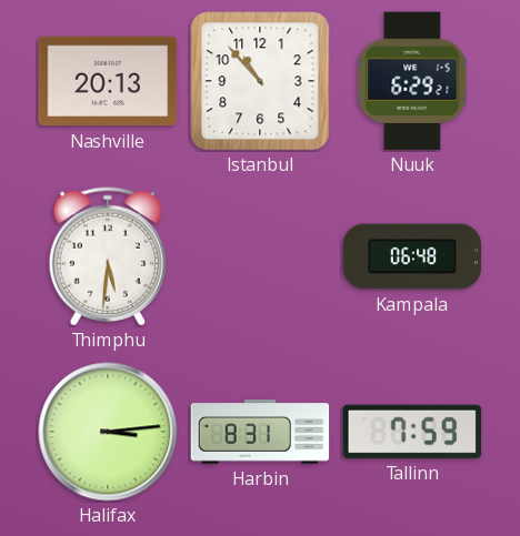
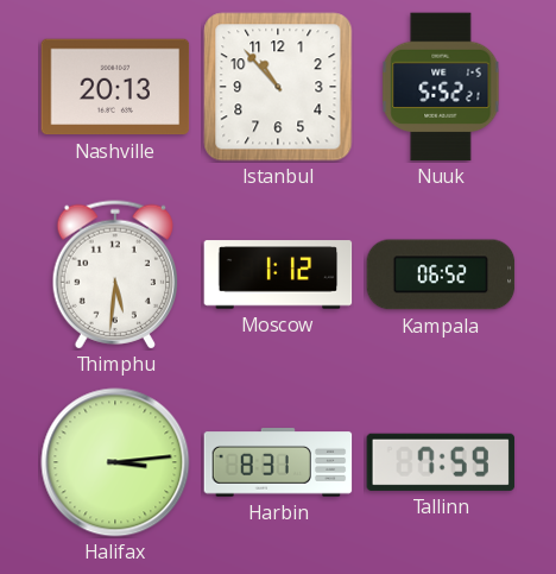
Nuuk: 6:29 -> 5:52 (441, 87)
Moscow: none -> 1:12 (278, 275)
Kampala: 06:48 -> 06:52 (441, 275)
